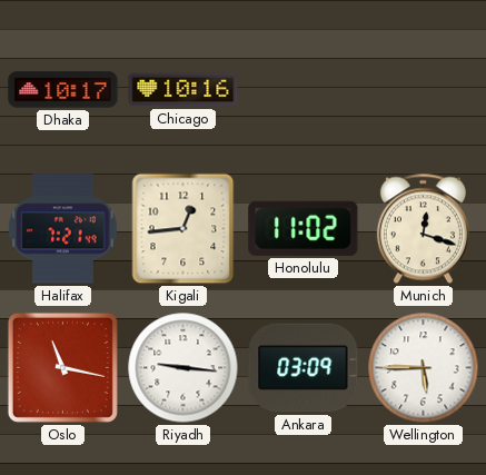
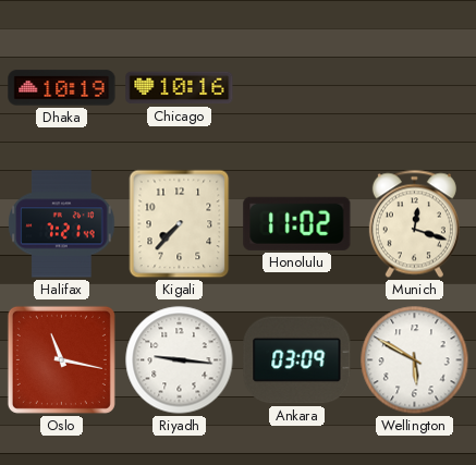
Dhaka: 10:17 -> 10:19 (62, 88)
Kigali: 12:44 -> 7:37 (180, 224)
Wellington: 5:45 -> 5:50 (415, 360)
